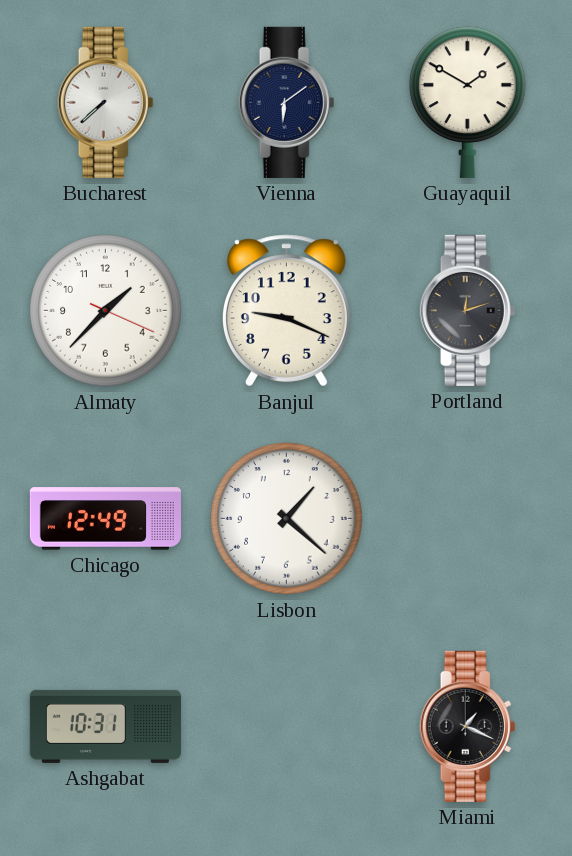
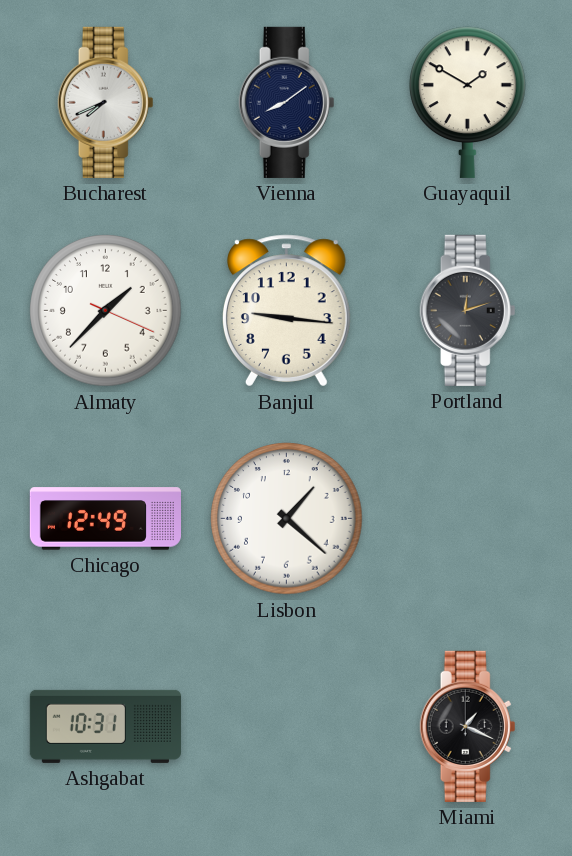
Bucharest: 7:38 -> 7:41 (106, 102)
Vienna: 6:09 -> 8:09 (287, 102)
Banjul: 9:19 -> 9:16 (286, 311)
